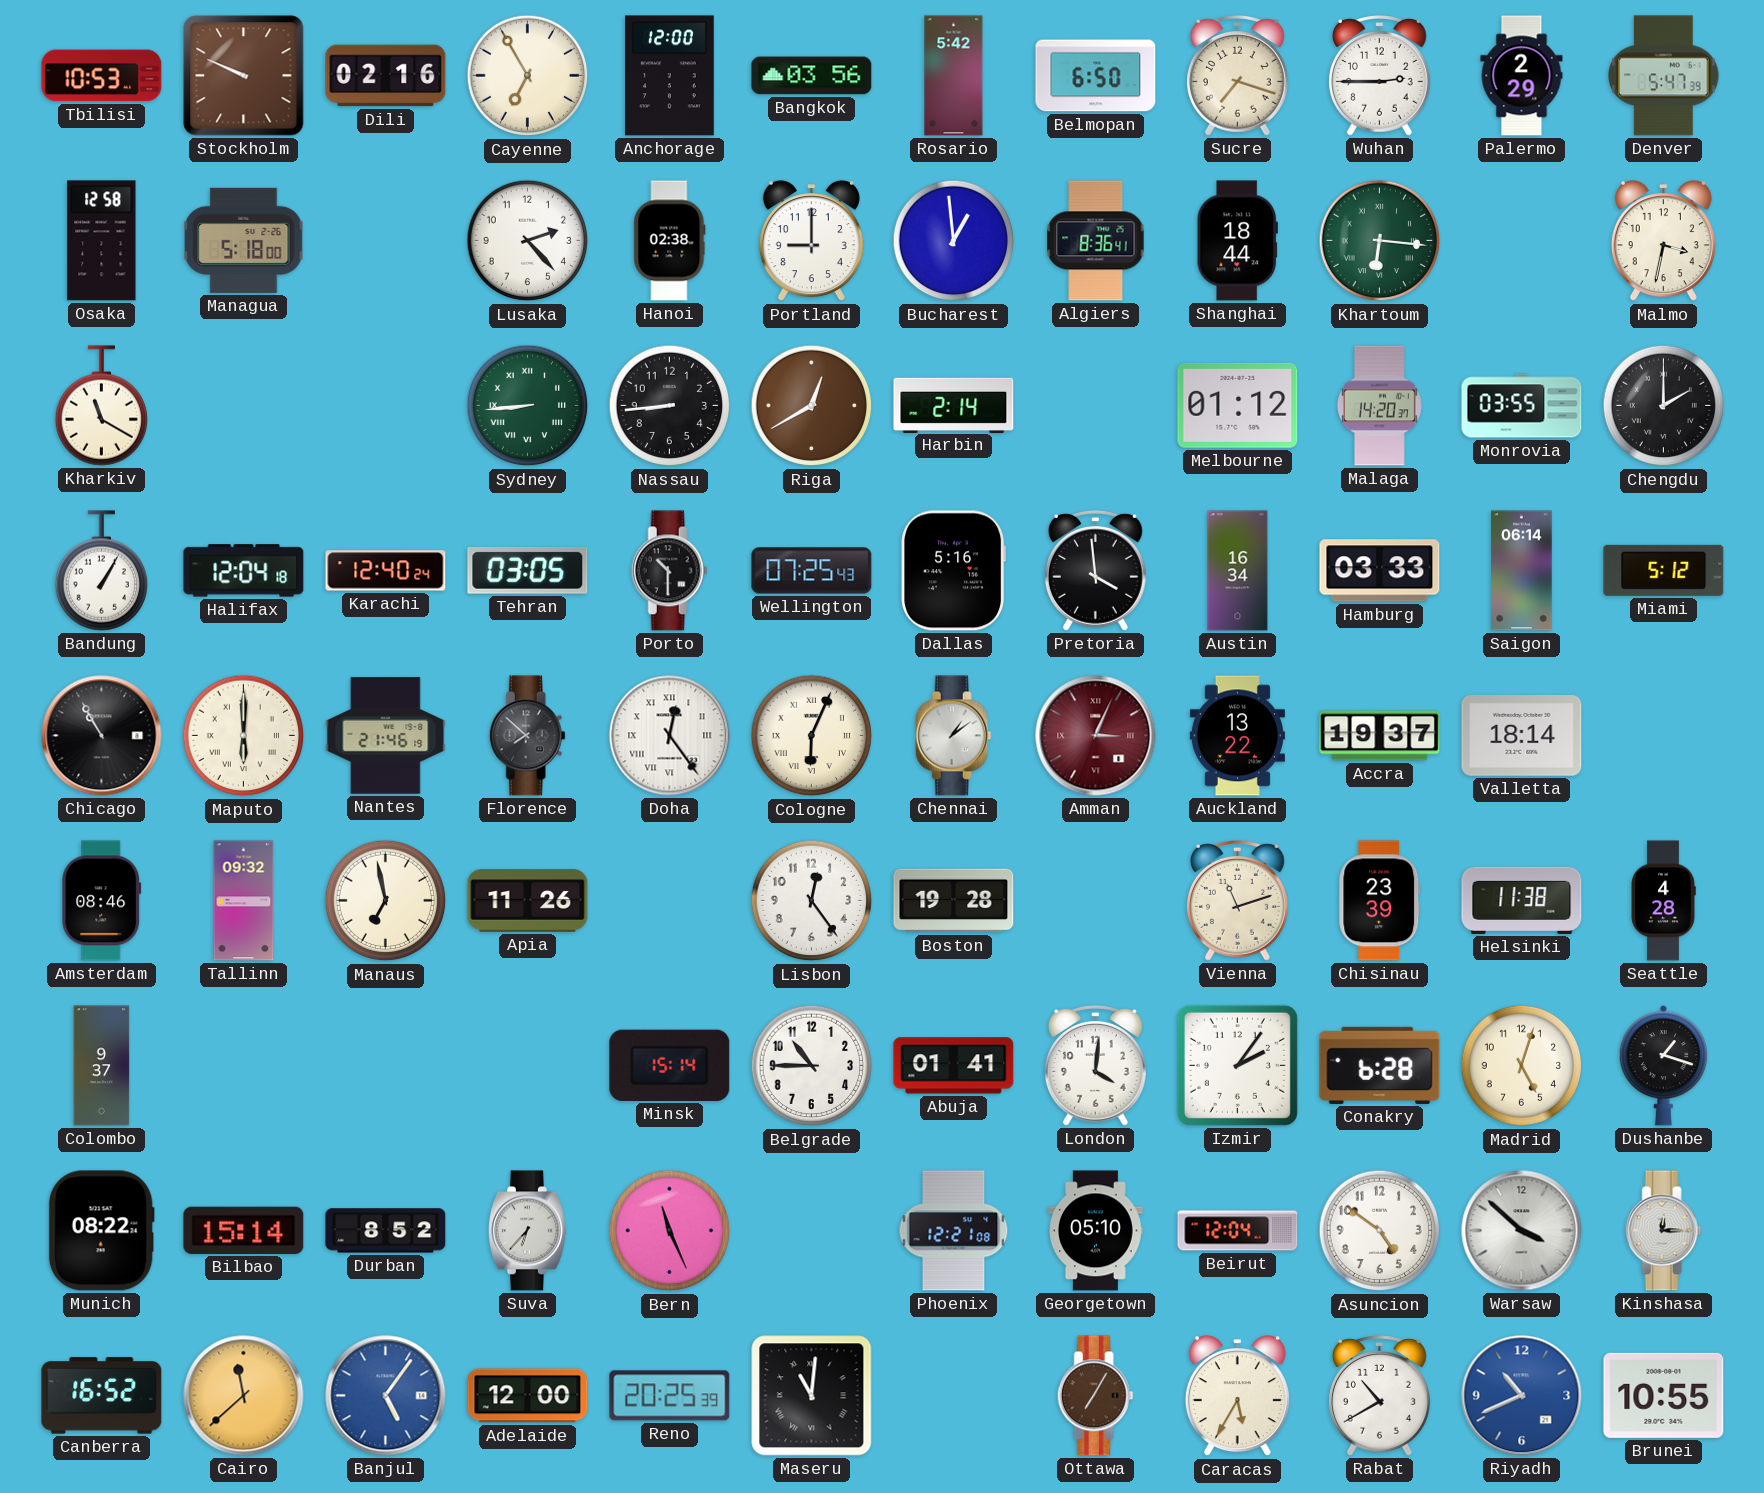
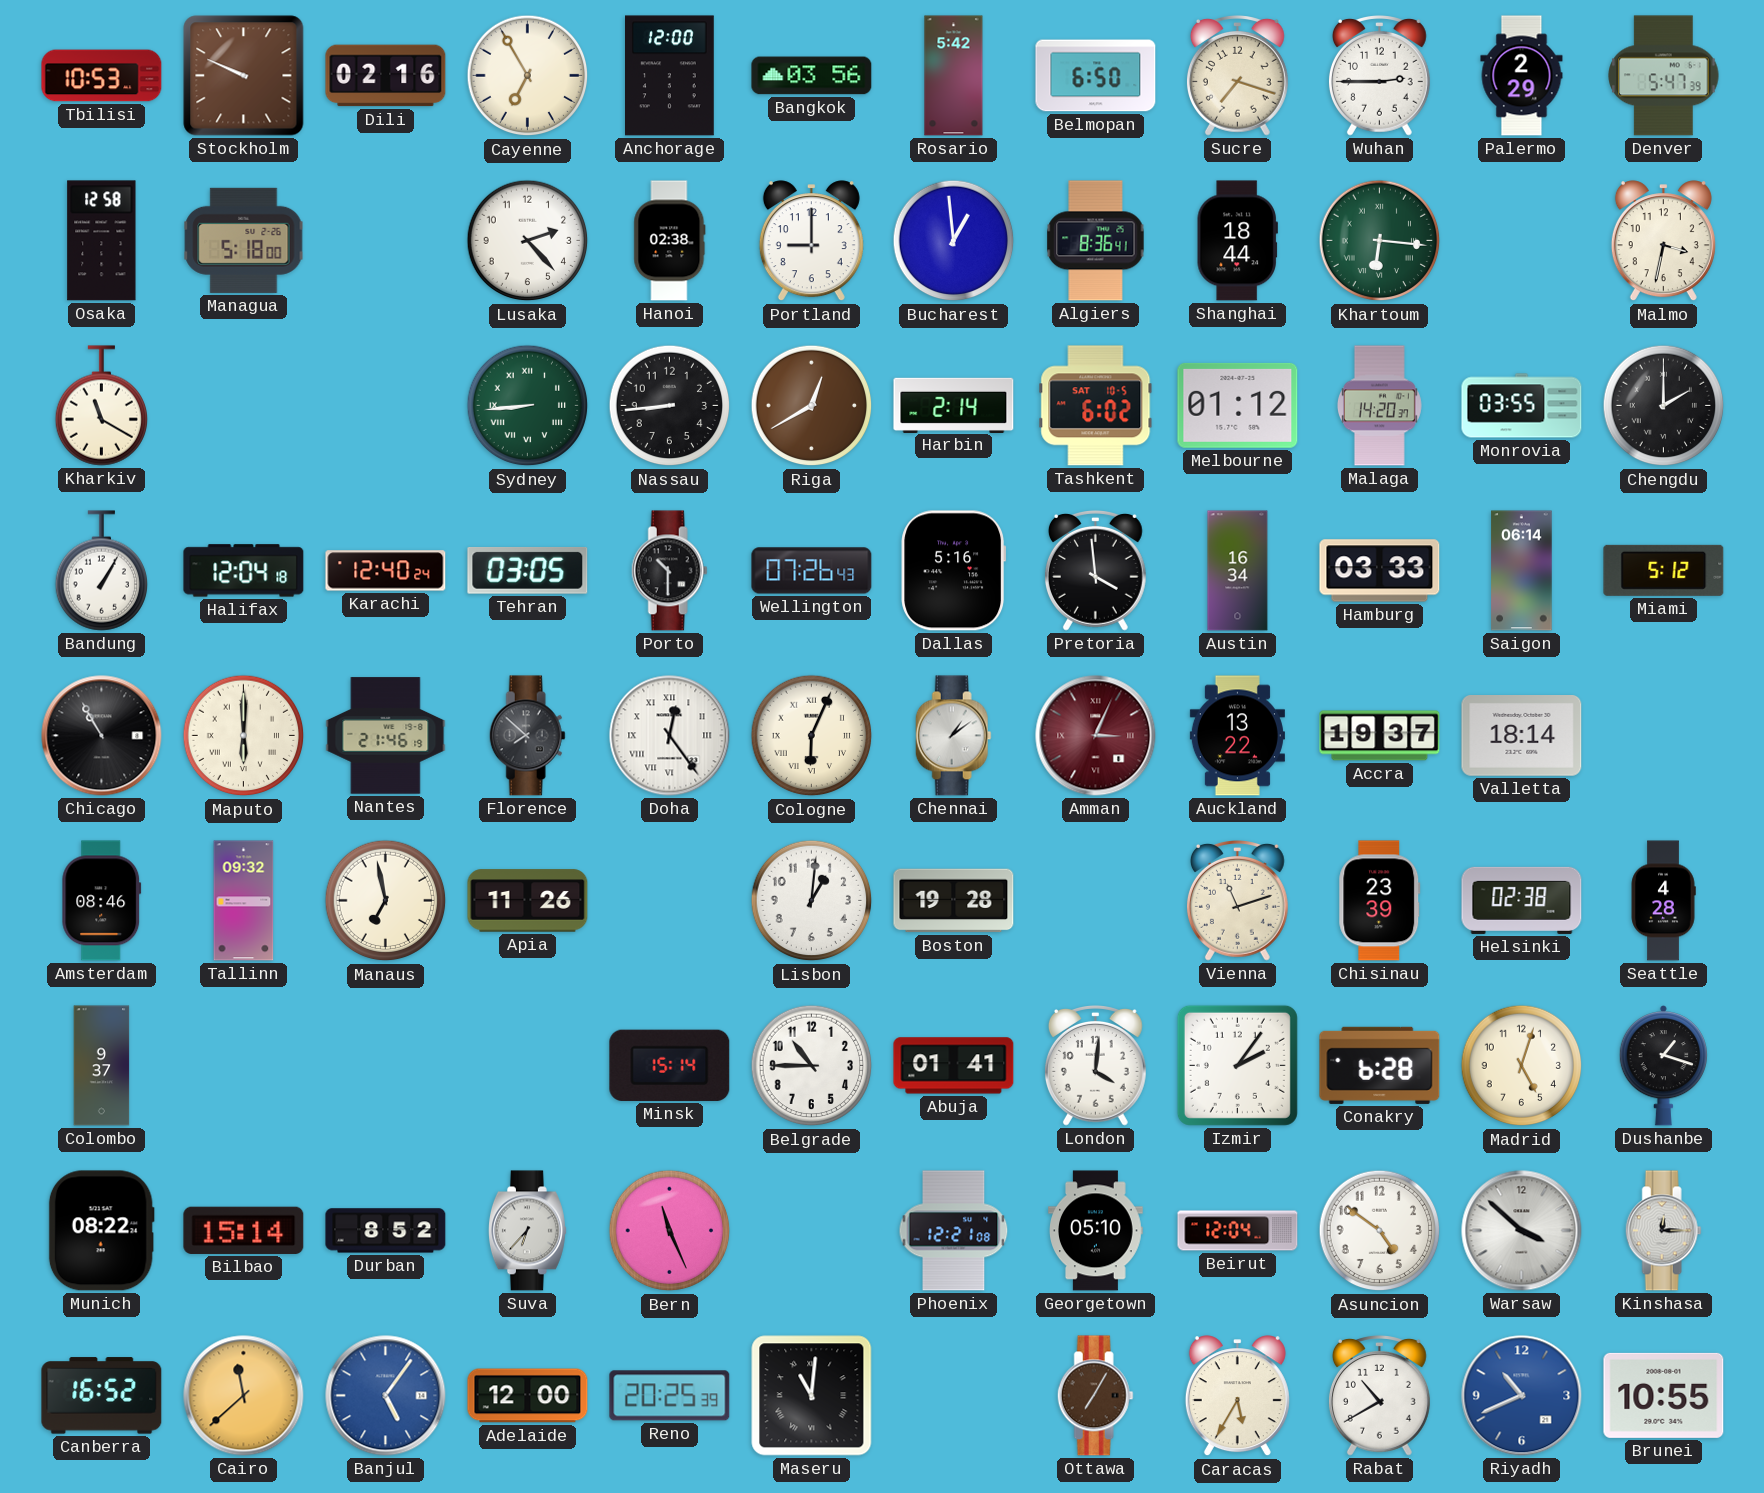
Tashkent: none -> 6:02 (1096, 406)
Wellington: 07:25 -> 07:26 (812, 571)
Lisbon: 12:24 -> 1:01 (812, 901)
Helsinki: 11:38 -> 02:38 (1522, 900)
